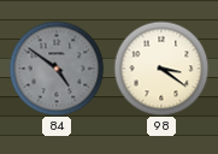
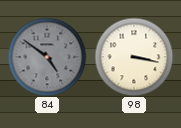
98: 3:21 -> 3:17 (134, 57)
